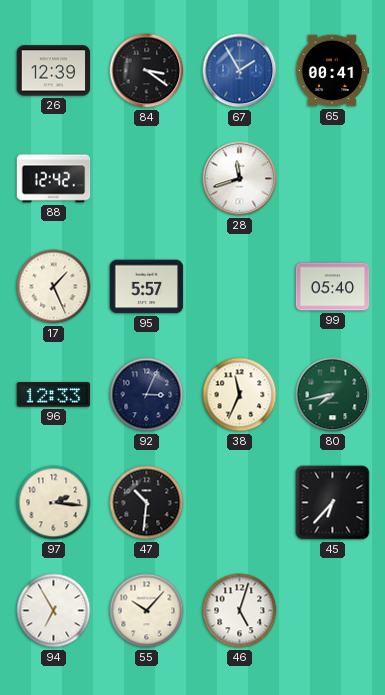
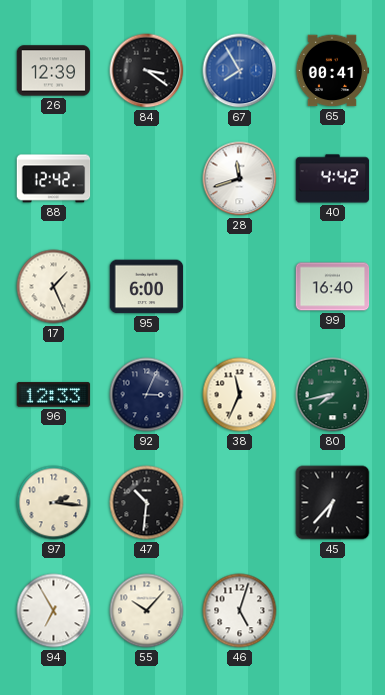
67: 1:55 -> 7:55 (240, 71)
40: none -> 4:42 (333, 179)
95: 5:57 -> 6:00 (147, 287)
99: 05:40 -> 16:40 (333, 287)
